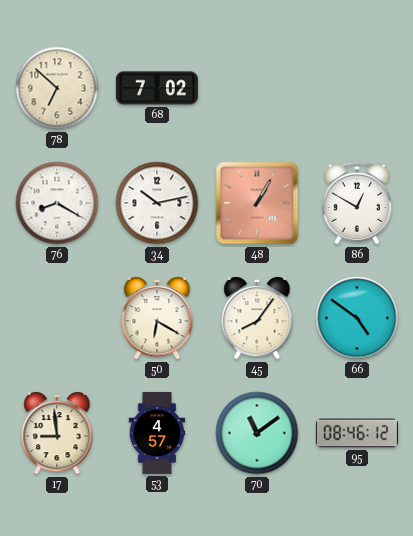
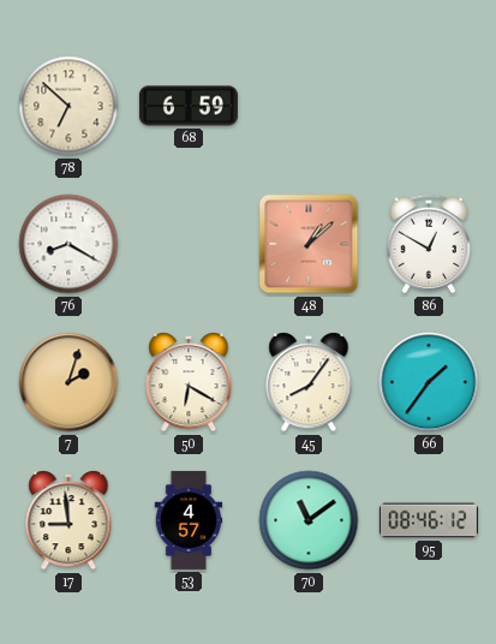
68: 7:02 -> 6:59 (189, 106)
34: 10:13 -> none (157, 203)
48: 1:05 -> 1:08 (309, 244)
7: none -> 2:03 (68, 382)
66: 4:51 -> 1:36 (429, 382)
